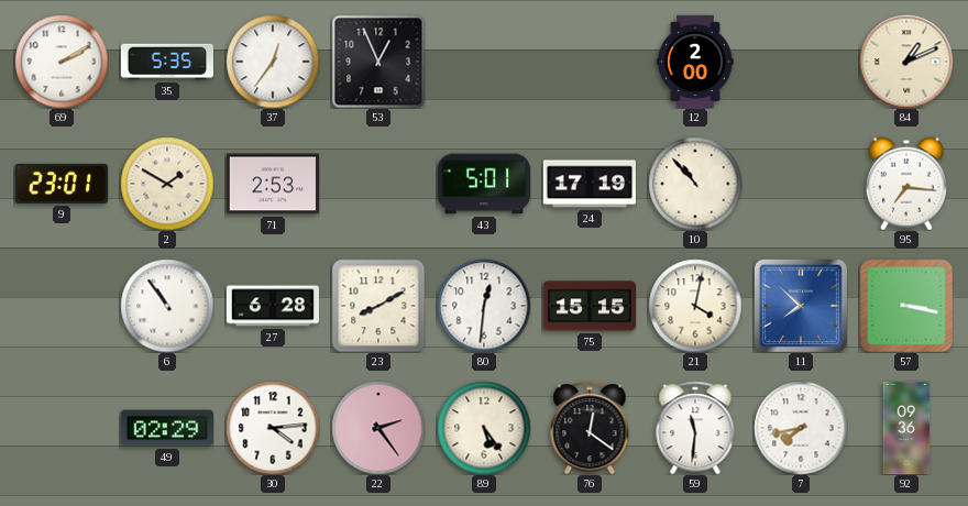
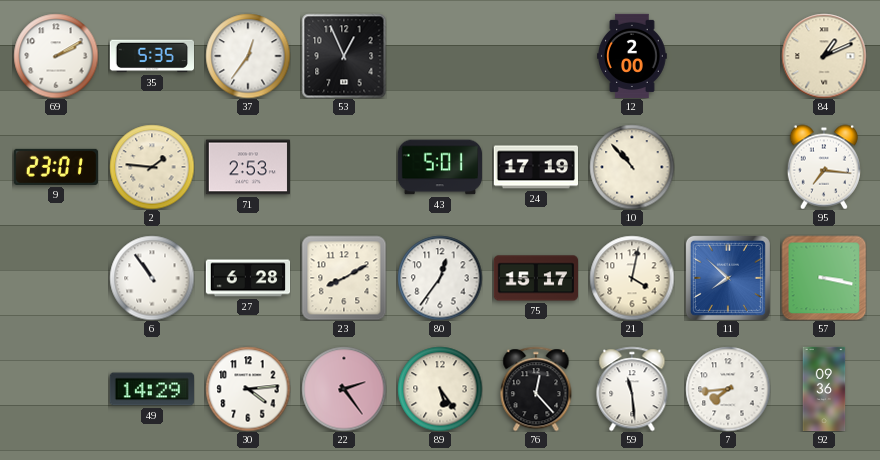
2: 1:50 -> 1:46 (152, 167)
80: 12:31 -> 12:36 (440, 278)
75: 15:15 -> 15:17 (535, 278)
49: 02:29 -> 14:29 (151, 389)
76: 12:21 -> 12:23 (536, 389)
59: 11:31 -> 11:29 (632, 389)
7: 7:43 -> 7:44 (728, 389)
